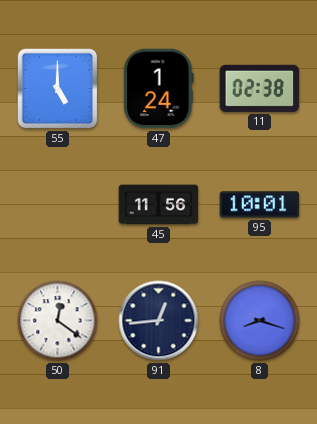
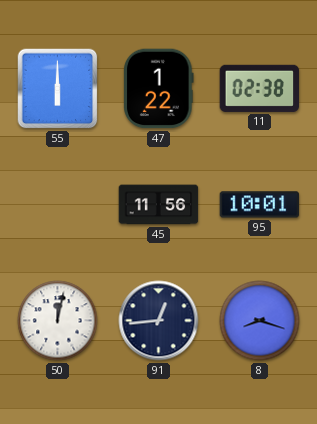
55: 5:00 -> 6:00 (58, 89)
47: 1:24 -> 1:22 (159, 89)
50: 12:21 -> 12:02 (58, 321)
